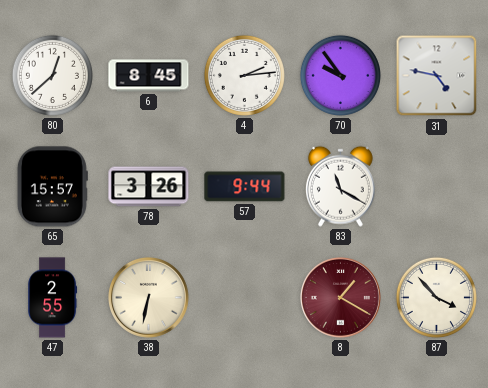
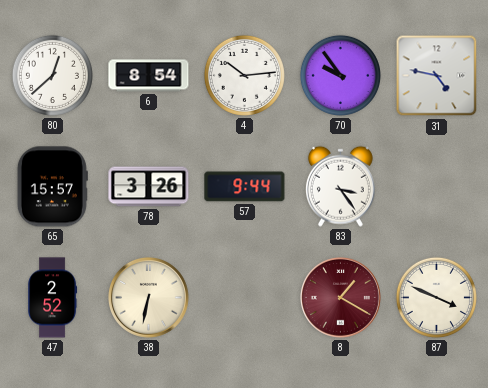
6: 8:45 -> 8:54 (149, 76)
4: 2:14 -> 10:14 (244, 75)
83: 11:20 -> 3:24 (340, 186)
47: 2:55 -> 2:52 (53, 298)
87: 3:53 -> 3:49 (436, 297)
